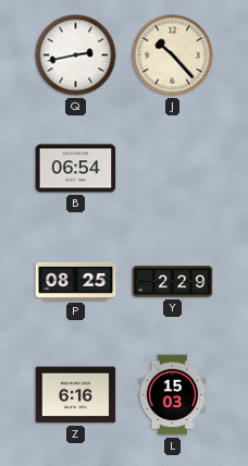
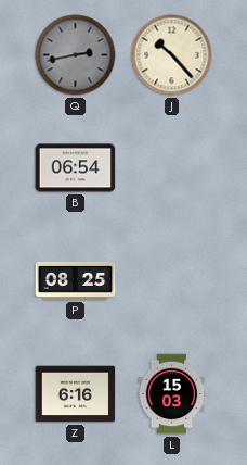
Q dial: white -> grey (76, 55)
Y: 2:29 -> none (173, 282)
